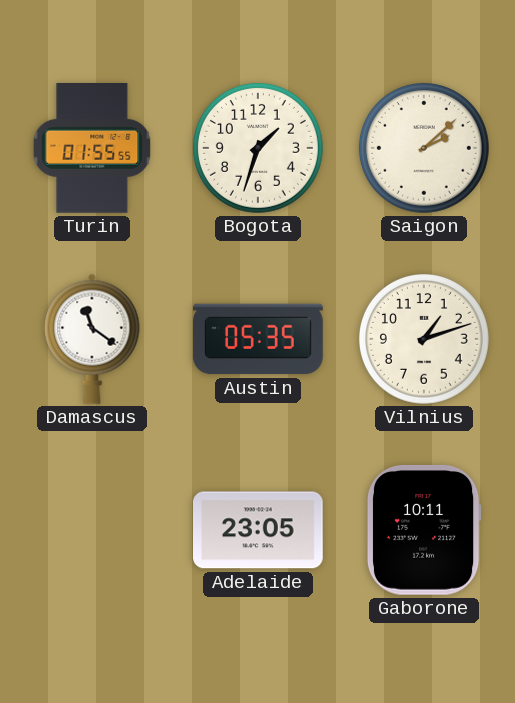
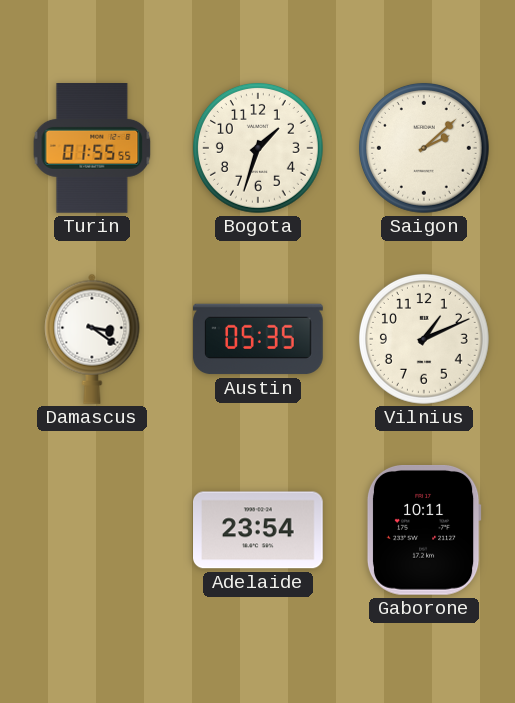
Damascus: 11:21 -> 3:21 (92, 339)
Vilnius: 1:12 -> 1:11 (424, 339)
Adelaide: 23:05 -> 23:54 (259, 530)
